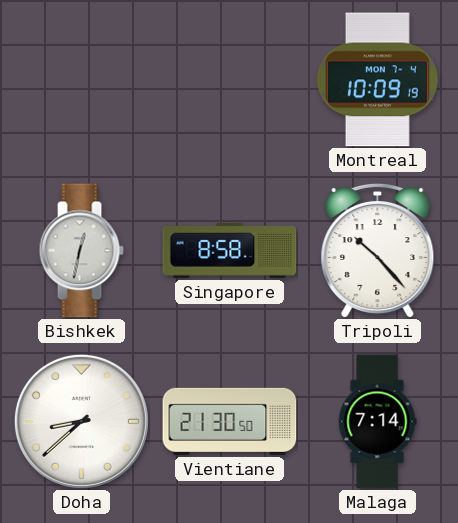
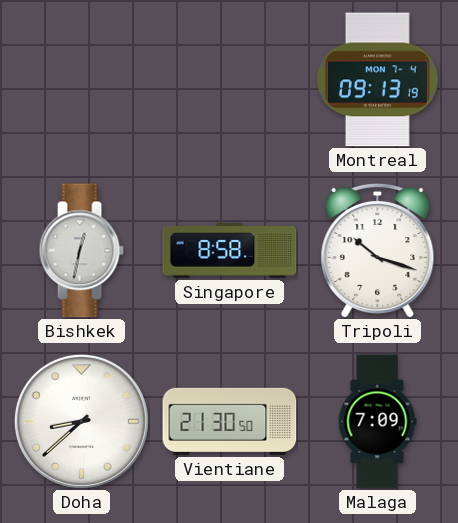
Montreal: 10:09 -> 09:13 (377, 80)
Tripoli: 10:23 -> 10:18 (378, 250)
Malaga: 7:14 -> 7:09 (377, 422)
